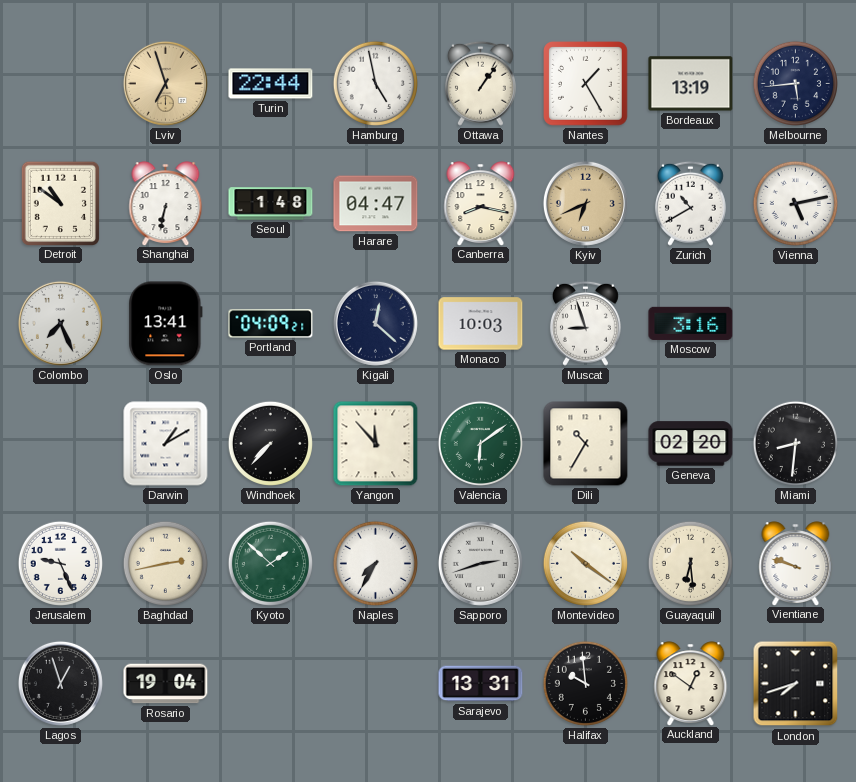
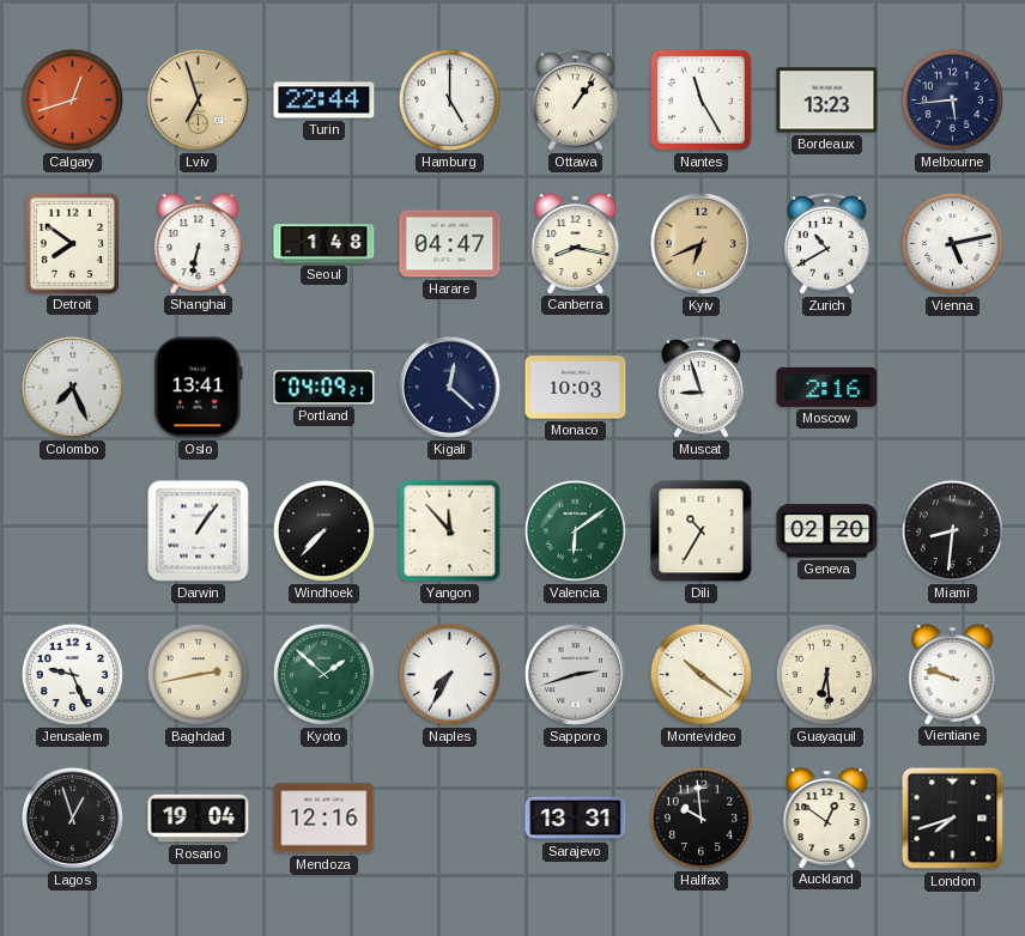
Calgary: none -> 12:42 (72, 99)
Hamburg: 4:58 -> 5:00 (449, 99)
Nantes: 1:25 -> 11:25 (702, 101)
Bordeaux: 13:19 -> 13:23 (827, 101)
Detroit: 10:51 -> 7:51 (72, 243)
Moscow: 3:16 -> 2:16 (827, 387)
Darwin: 1:10 -> 1:06 (199, 531)
Mendoza: none -> 12:16 (325, 819)
